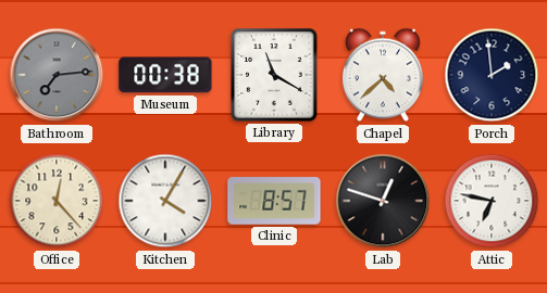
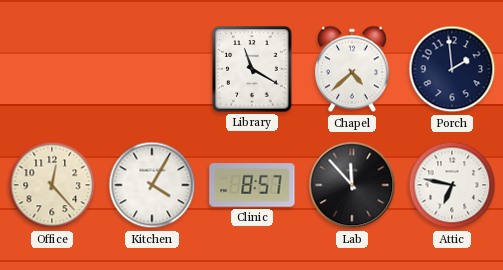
Bathroom: 7:14 -> none (57, 75)
Museum: 00:38 -> none (165, 75)
Lab: 12:48 -> 11:53 (352, 185)
